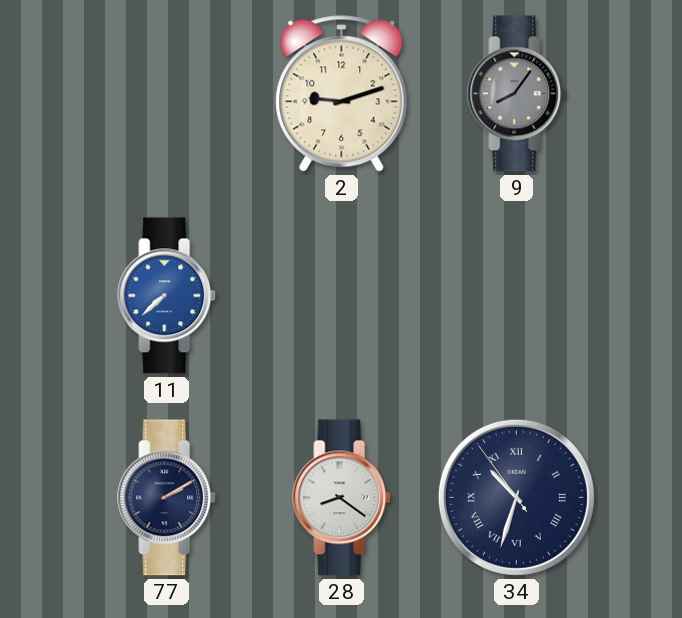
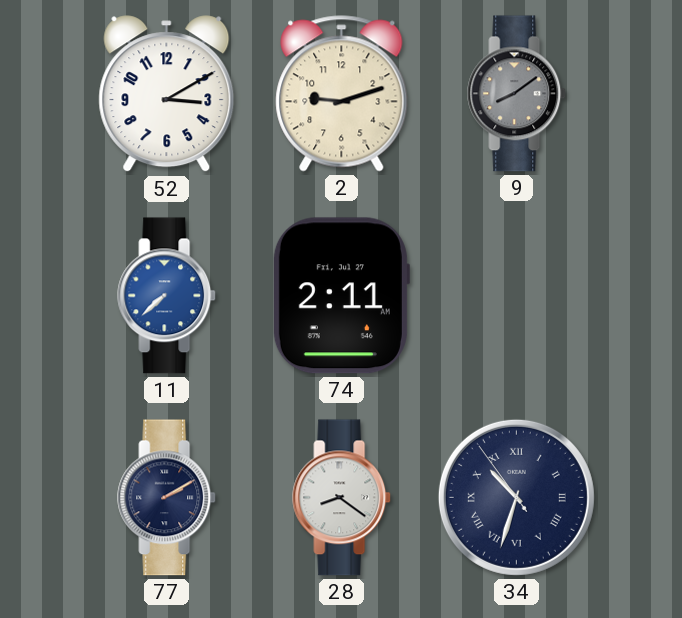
52: none -> 3:10 (167, 94)
9: 8:06 -> 8:09 (517, 94)
74: none -> 2:11 (341, 296)
